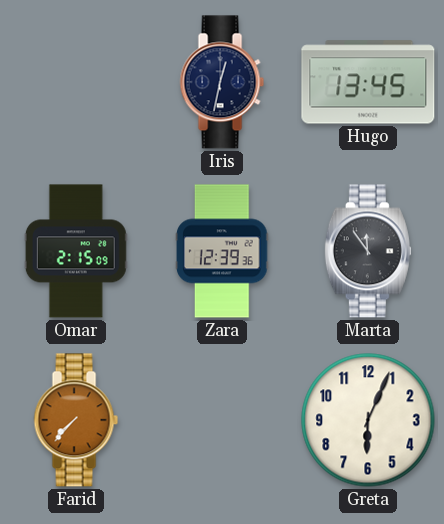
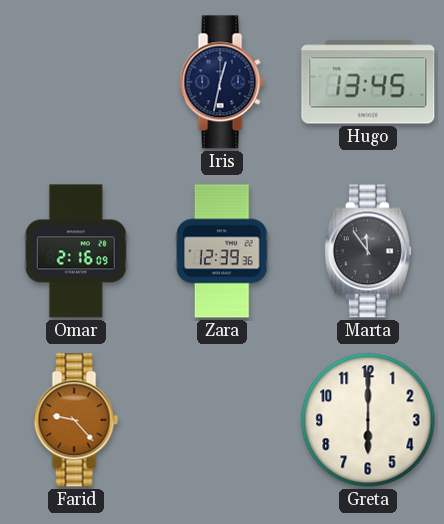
Omar: 2:15 -> 2:16 (76, 251)
Farid: 7:37 -> 9:23 (76, 420)
Greta: 6:04 -> 6:00 (368, 420)
